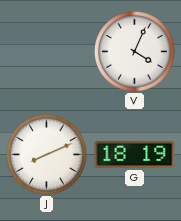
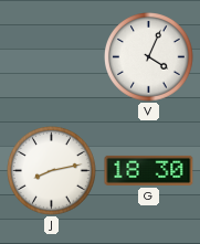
J: 8:11 -> 8:13 (52, 171)
G: 18:19 -> 18:30 (149, 170)
